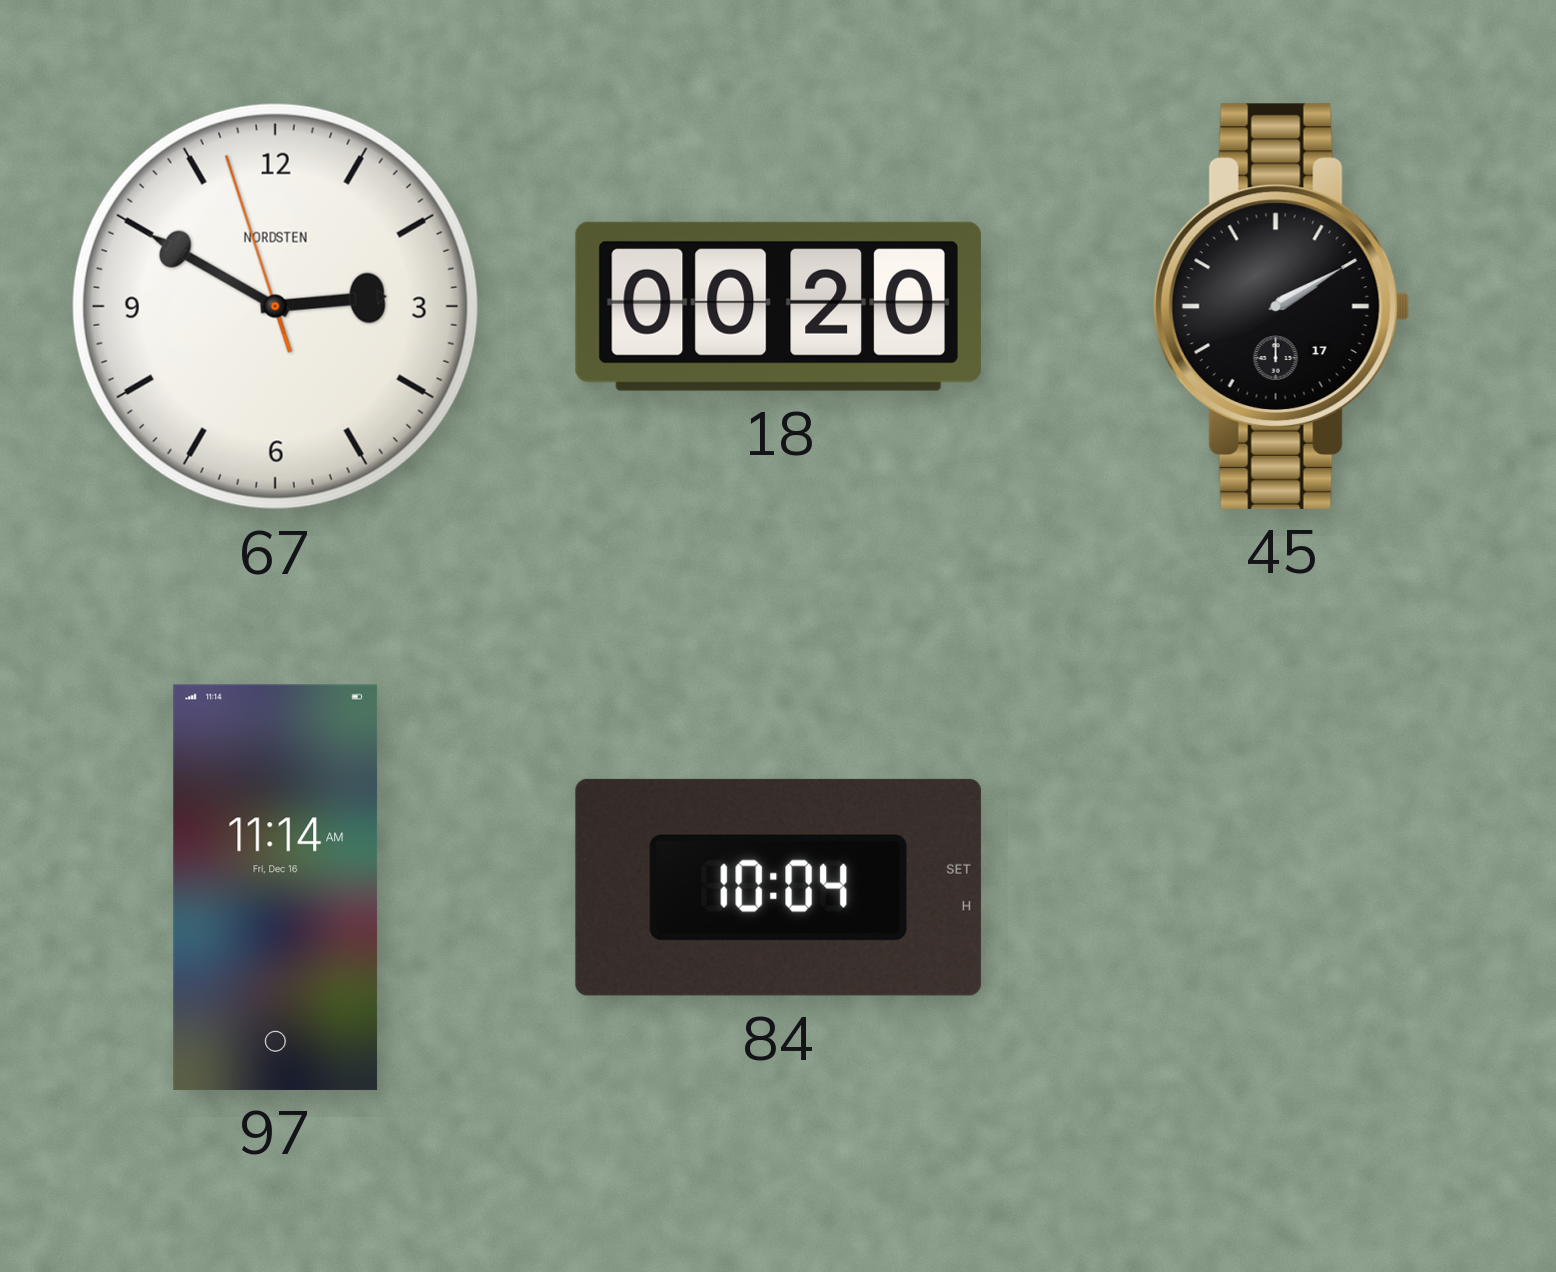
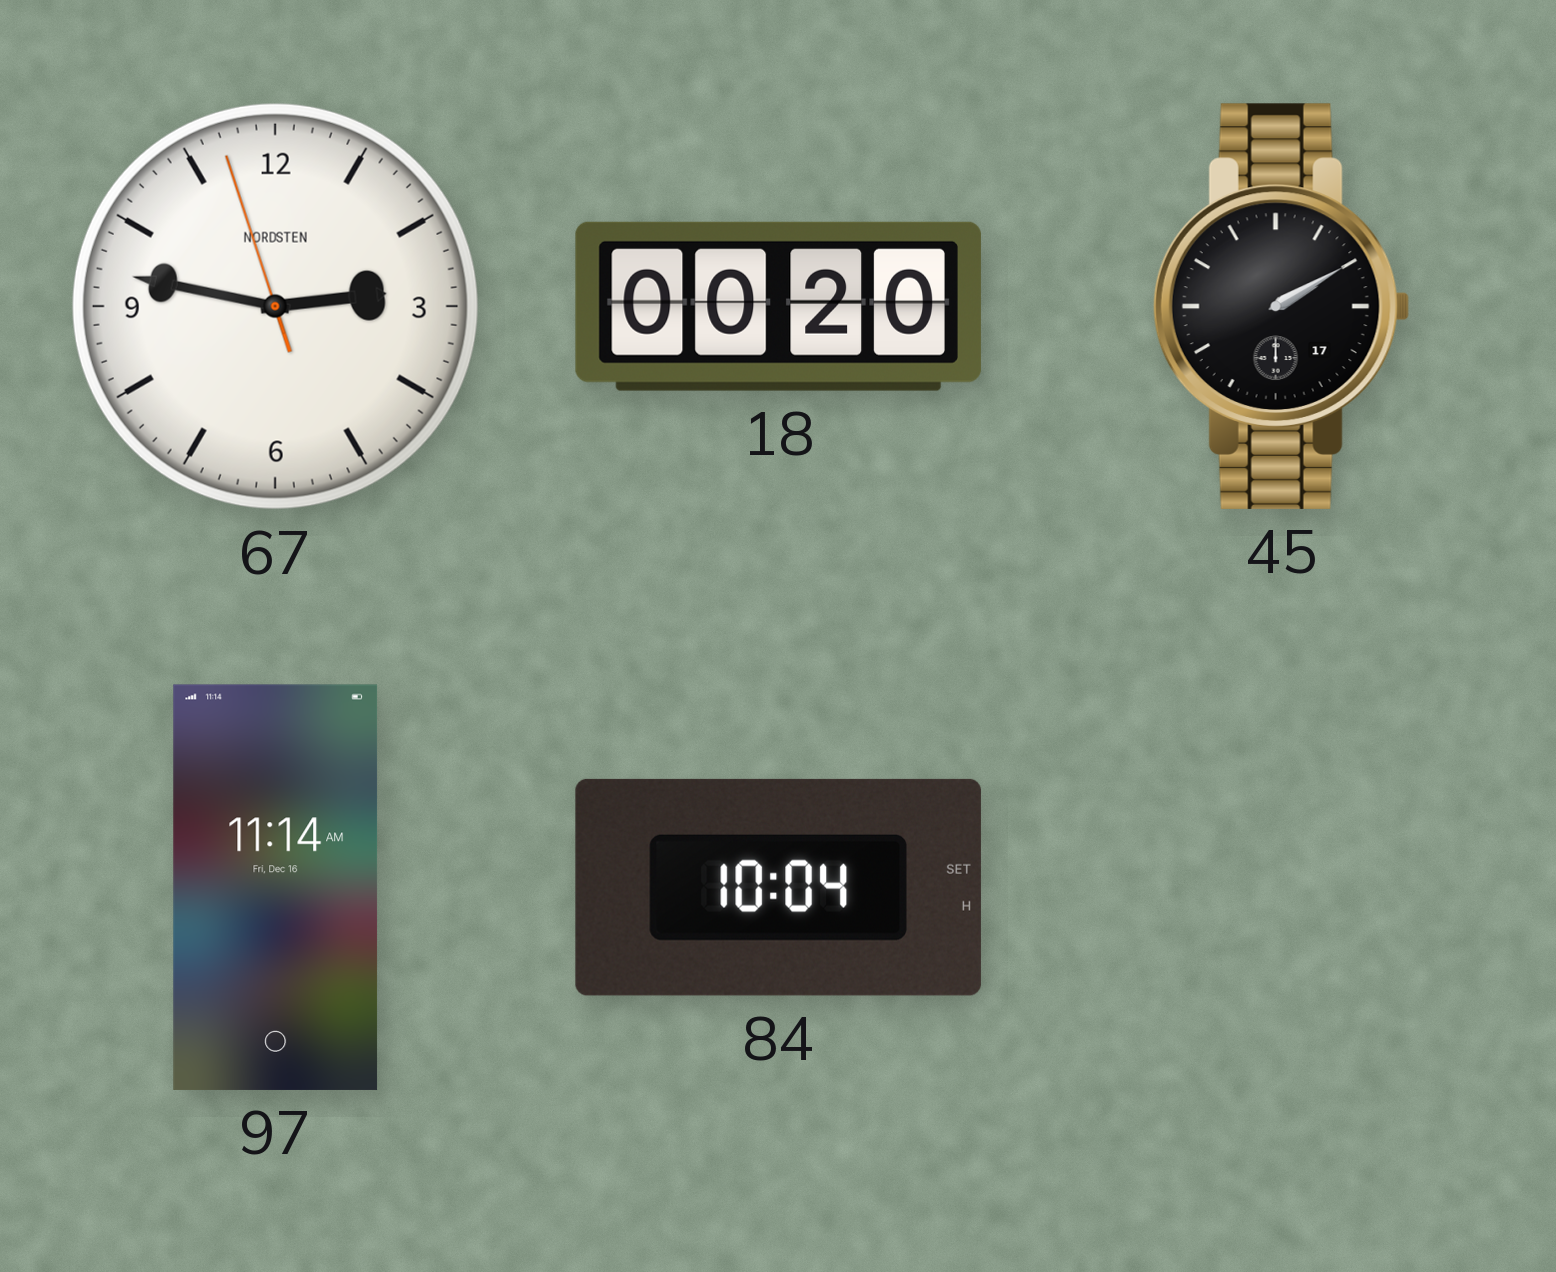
67: 2:49 -> 2:46 (275, 306)
